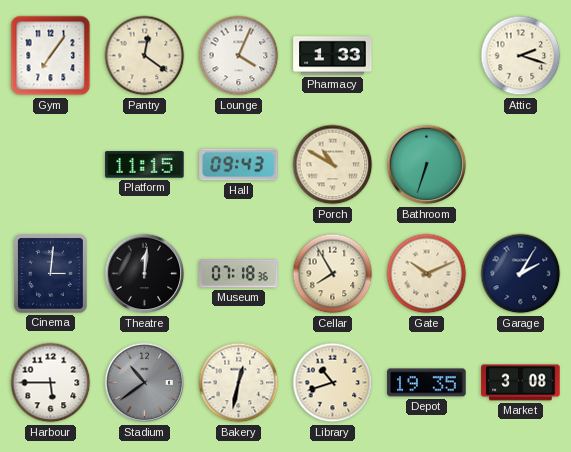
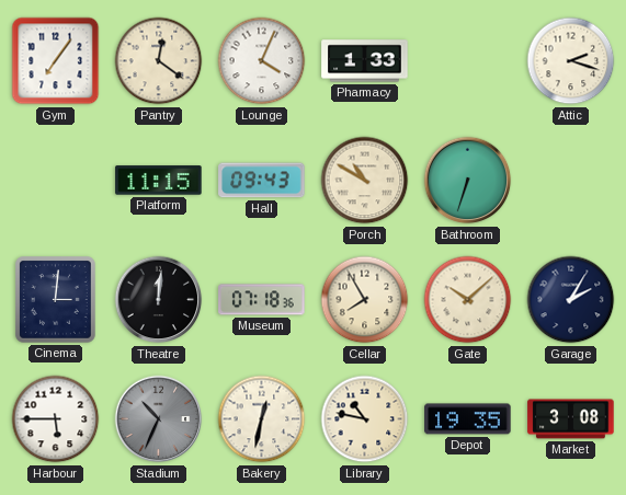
Gate: 10:11 -> 10:08 (468, 300)
Stadium: 10:39 -> 10:34 (159, 419)
Library: 10:42 -> 10:47 (365, 419)
